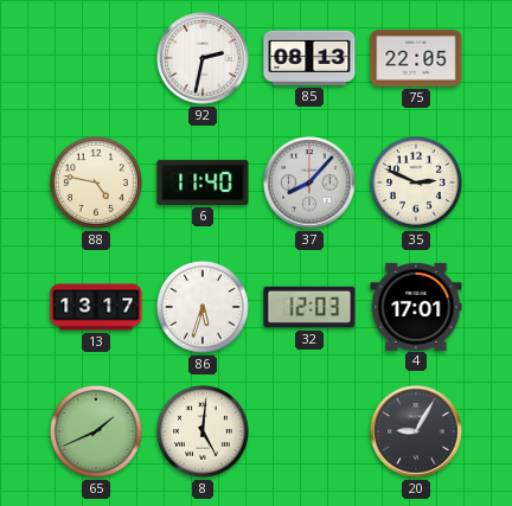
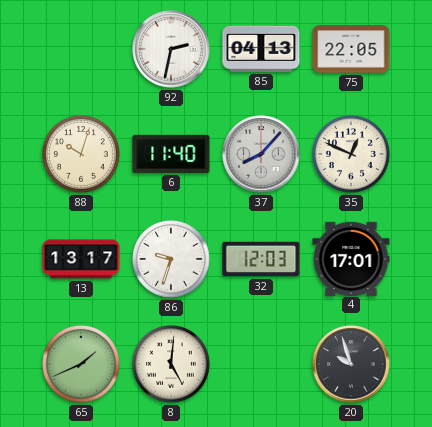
85: 08:13 -> 04:13 (261, 49)
88: 4:47 -> 10:03 (82, 155)
35: 2:49 -> 12:49 (352, 155)
86: 5:33 -> 9:33 (172, 260)
20: 9:05 -> 9:57 (351, 364)
